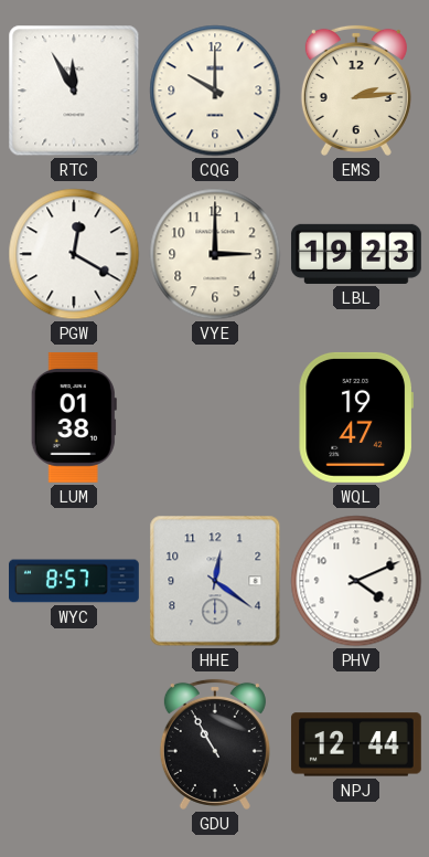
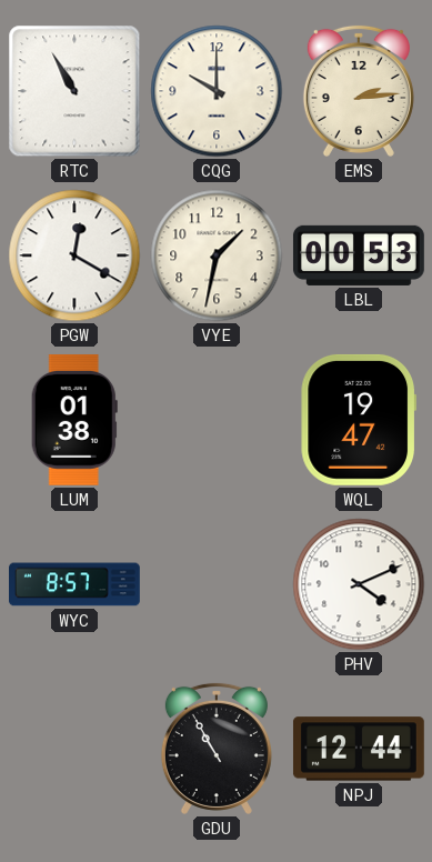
RTC: 11:55 -> 10:55 (74, 91)
VYE: 3:00 -> 1:32 (217, 255)
LBL: 19:23 -> 00:53 (359, 255)
HHE: 12:21 -> none (215, 581)
